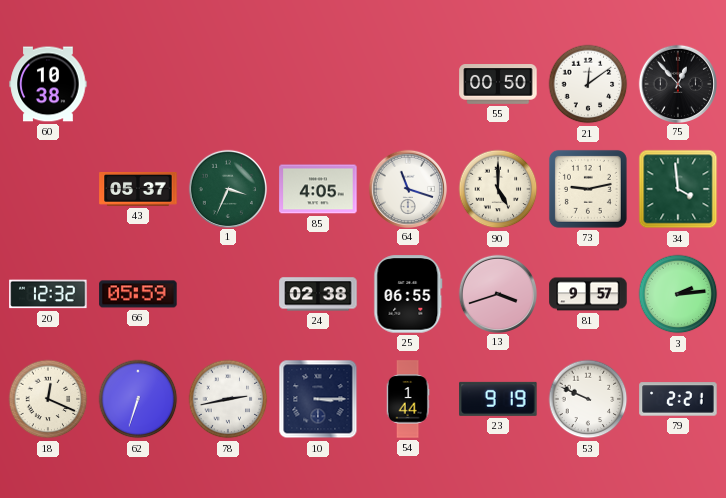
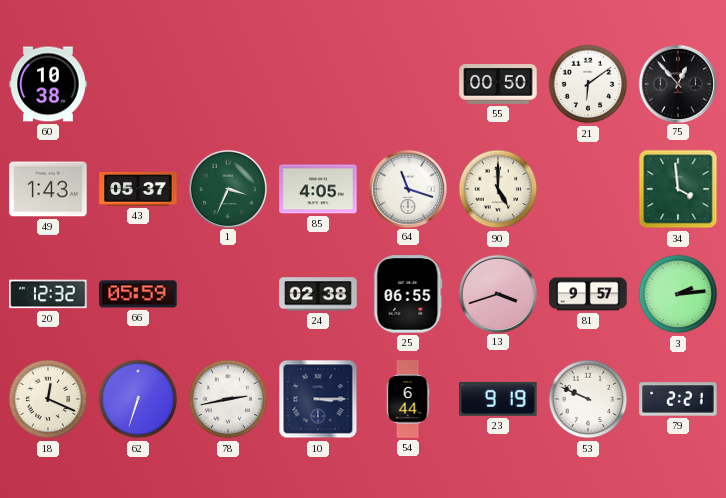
21: 12:09 -> 6:09 (588, 84)
49: none -> 1:43 (48, 189)
73: 9:13 -> none (588, 189)
54: 1:44 -> 6:44 (408, 399)
